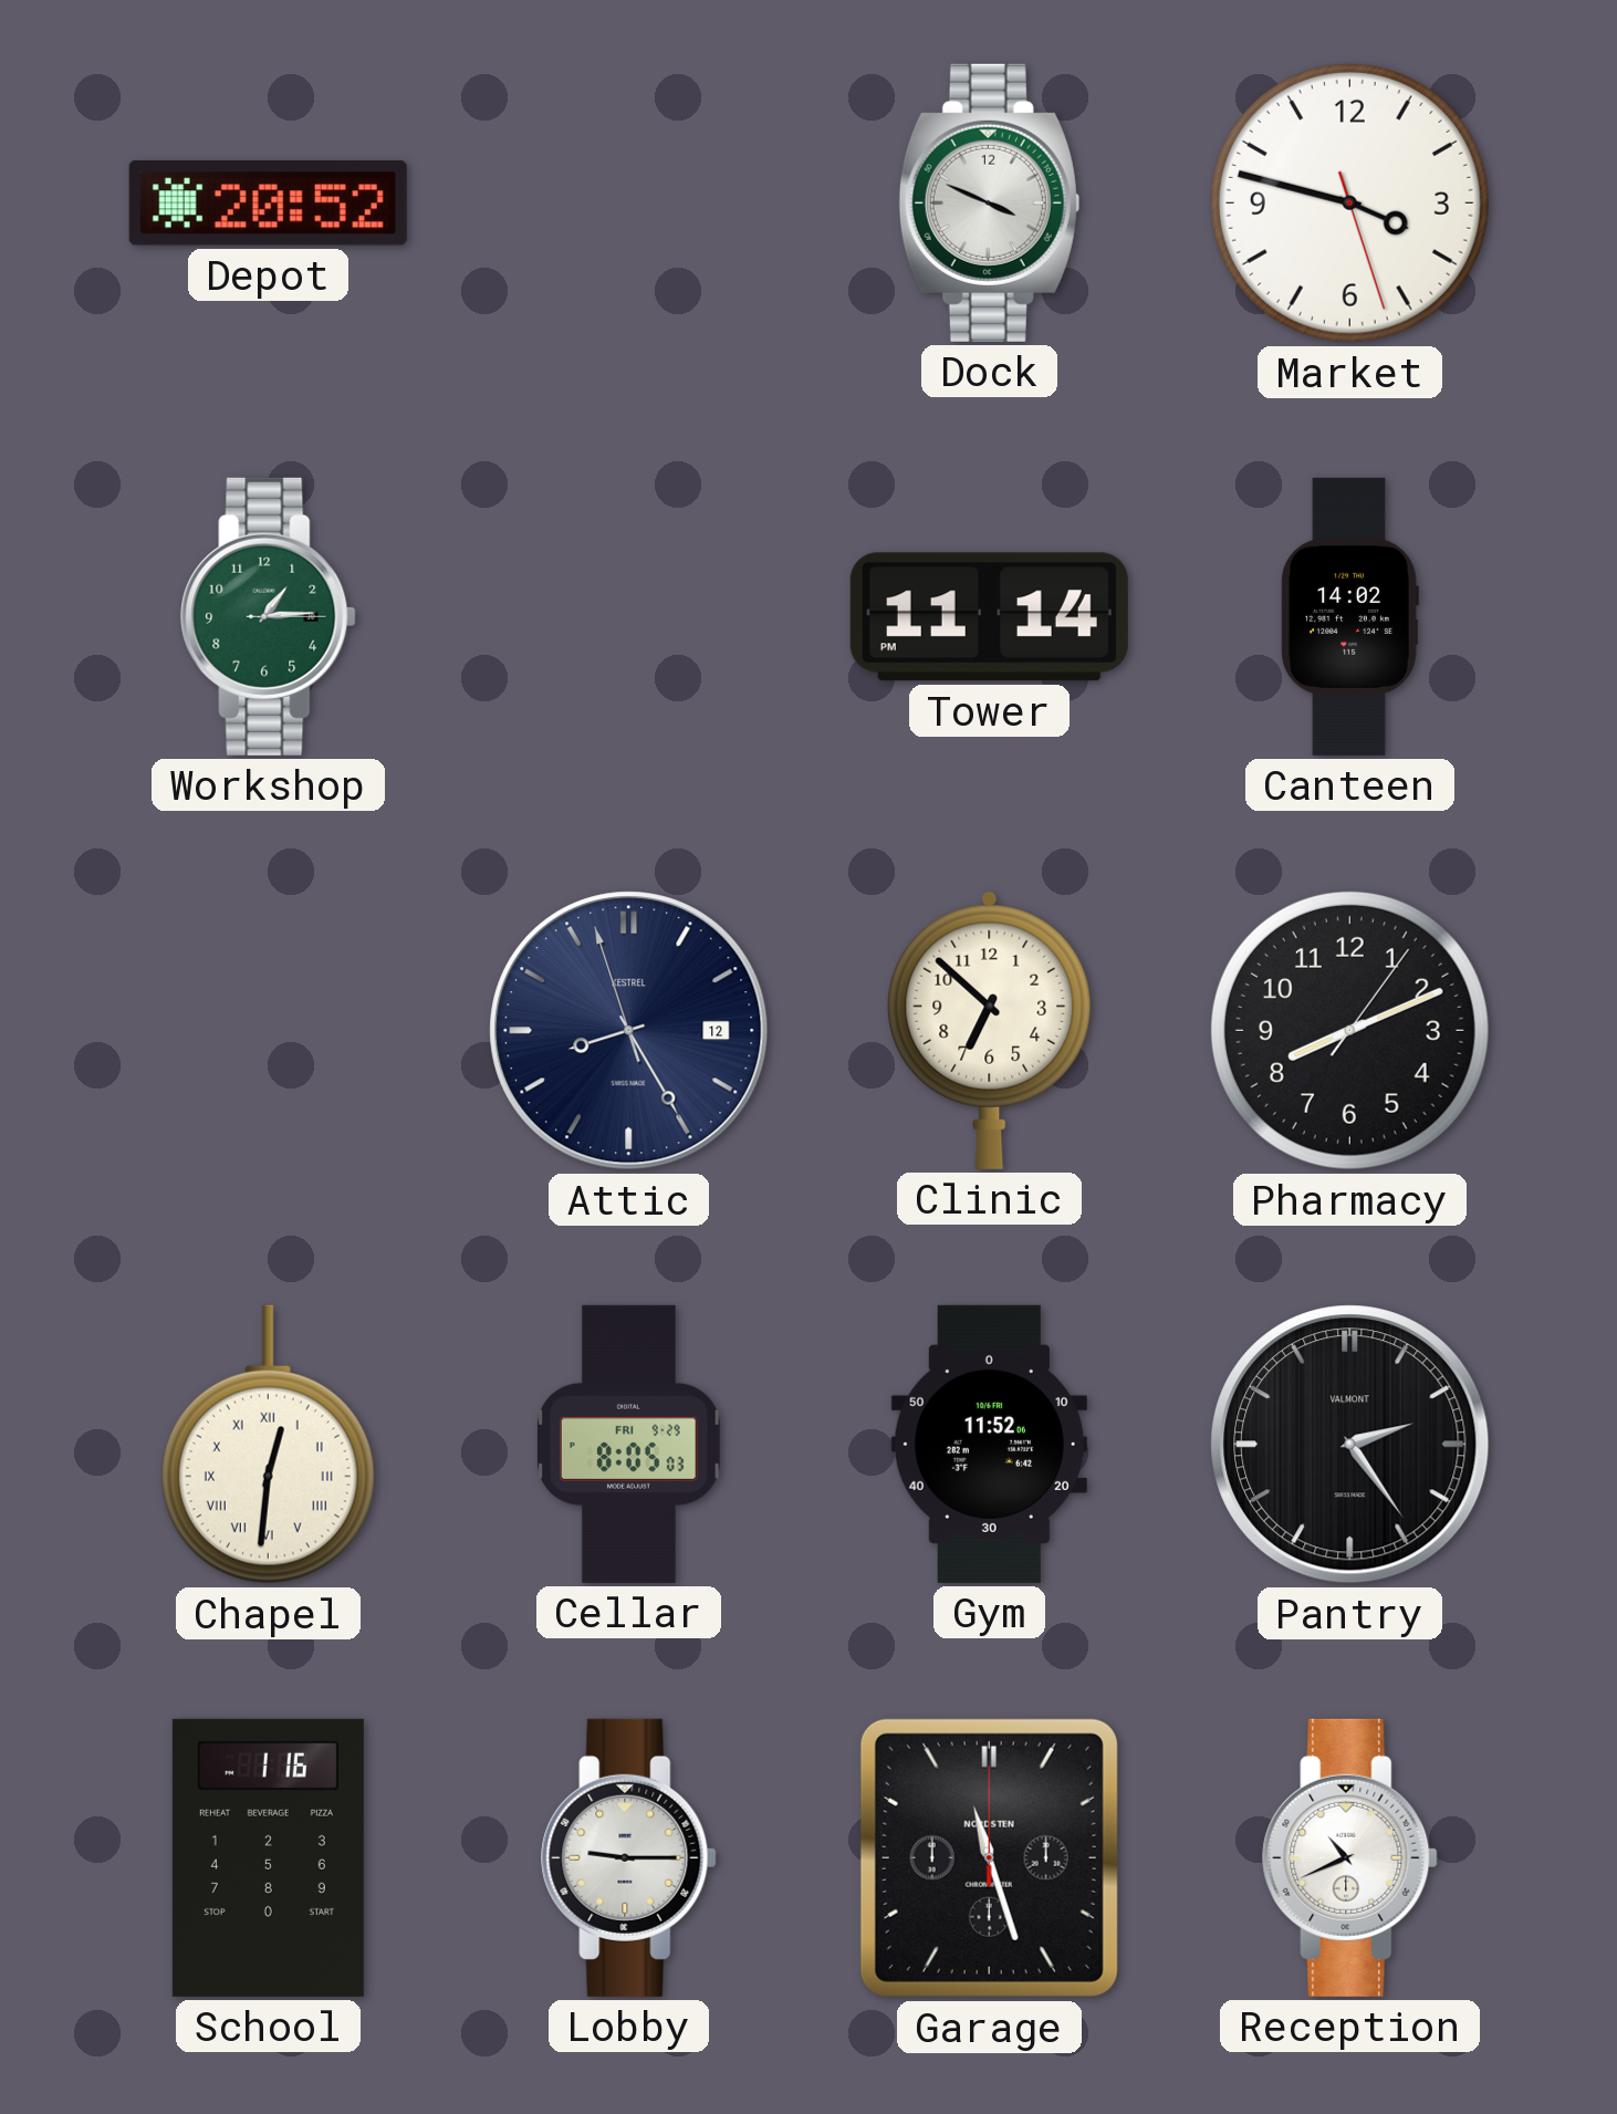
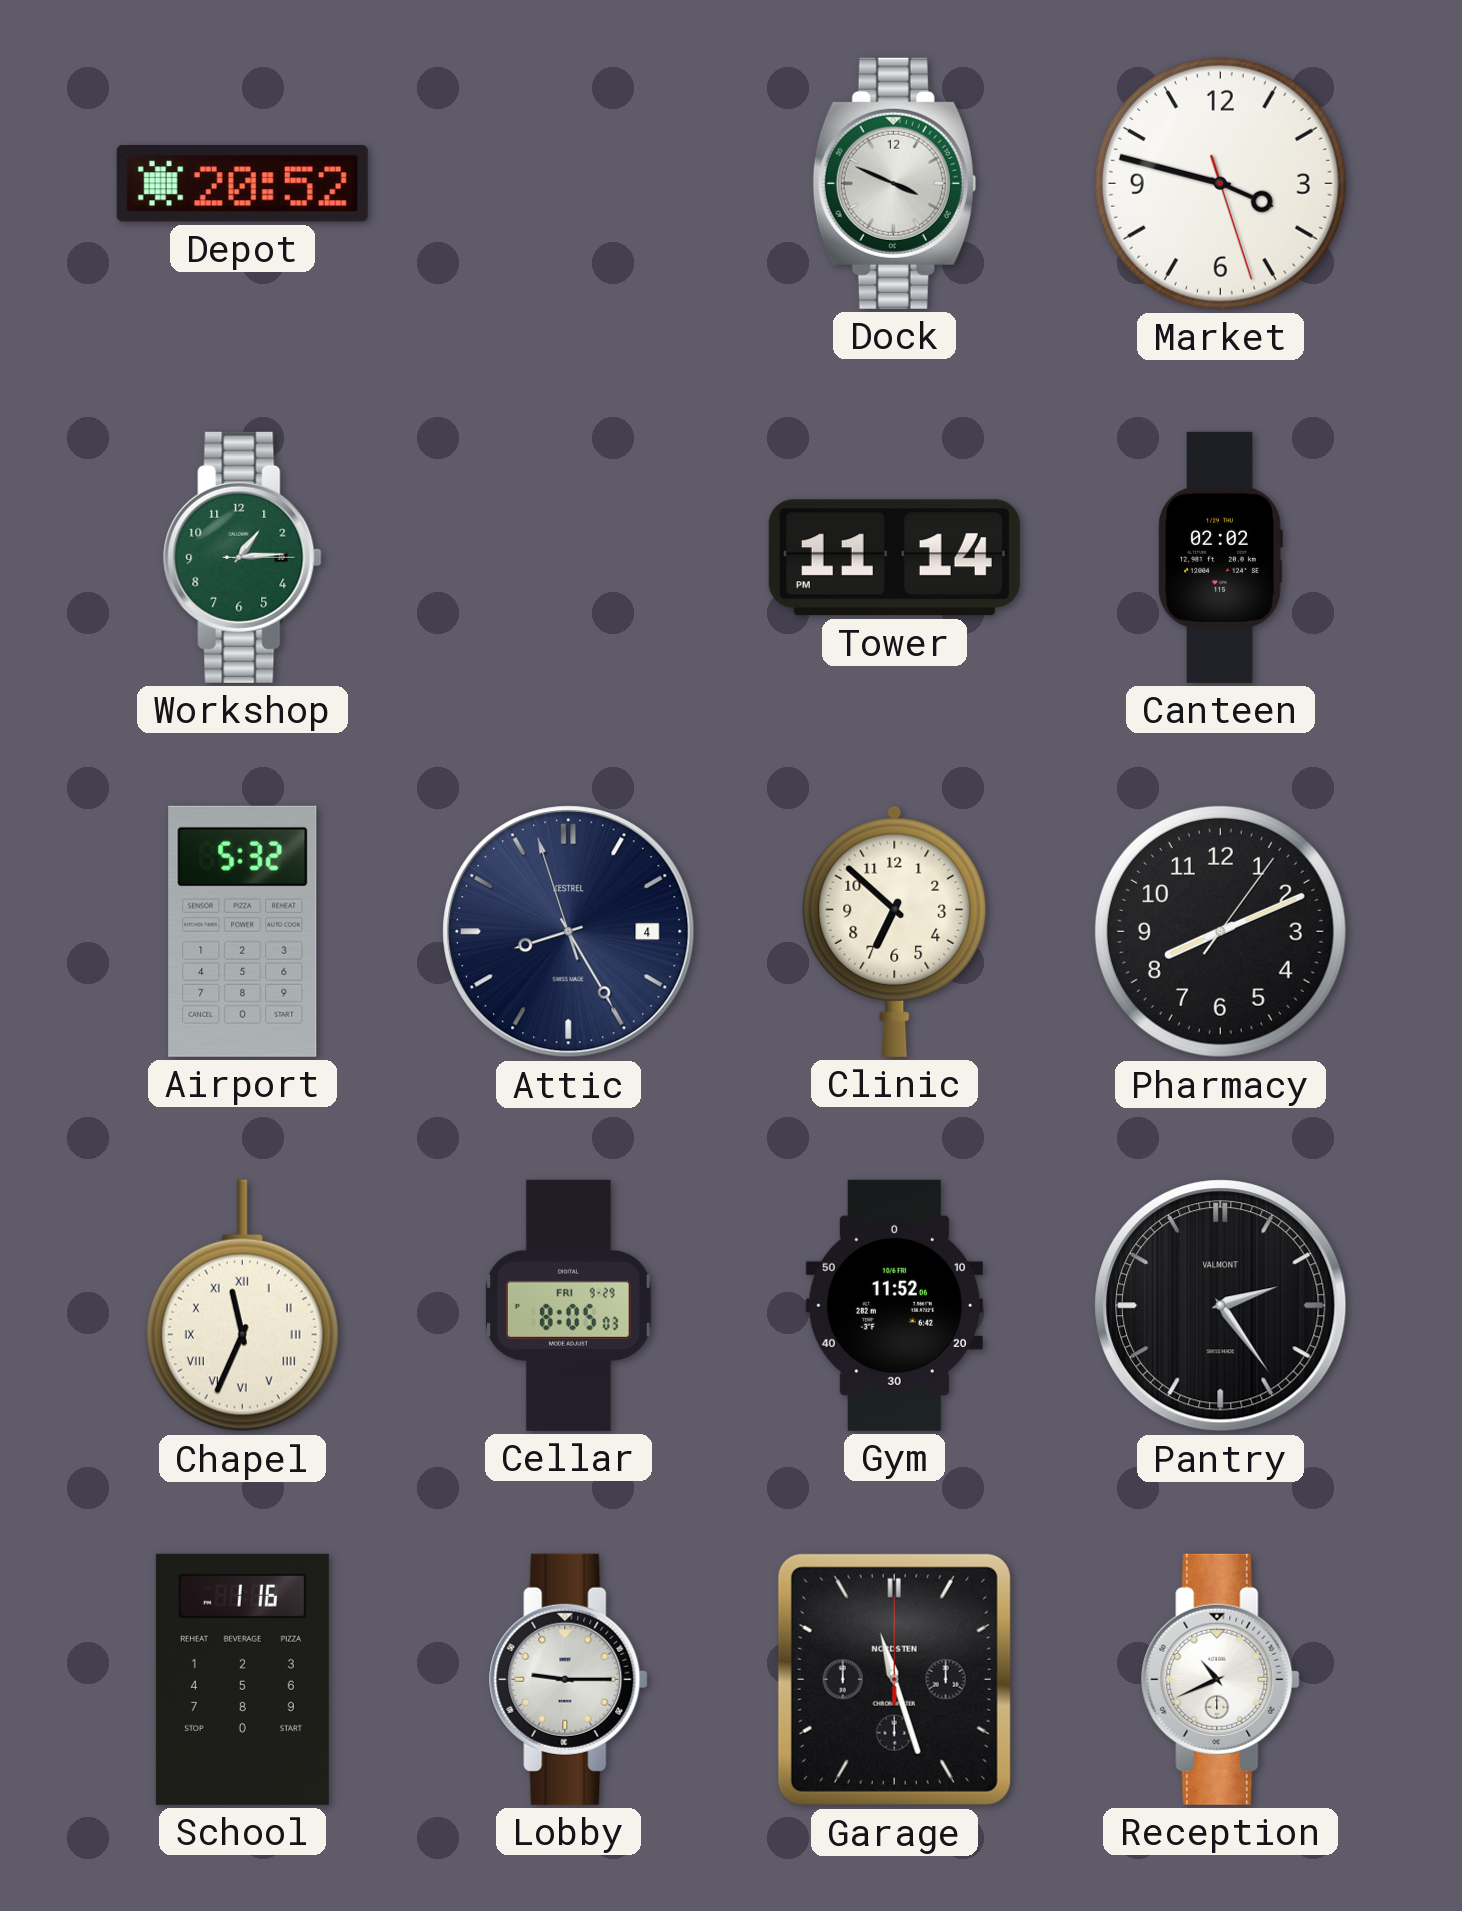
Canteen: 14:02 -> 02:02 (1220, 557)
Airport: none -> 5:32 (243, 931)
Attic date: 12 -> 4 (569, 932)
Chapel: 12:31 -> 11:34 (242, 1306)
